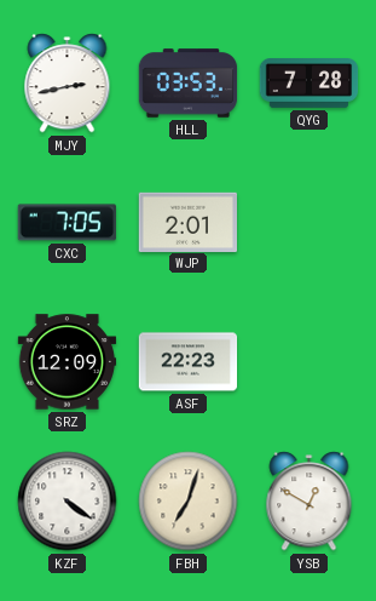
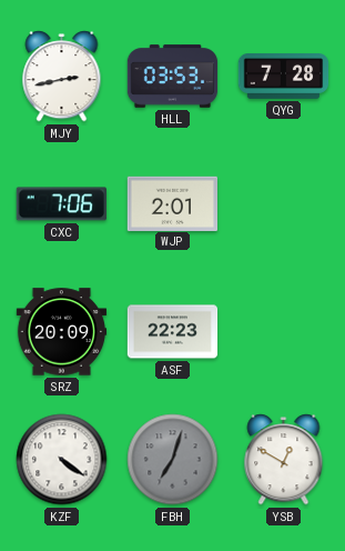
CXC: 7:05 -> 7:06 (61, 204)
SRZ: 12:09 -> 20:09 (62, 332)
FBH dial: cream -> grey (173, 460)
